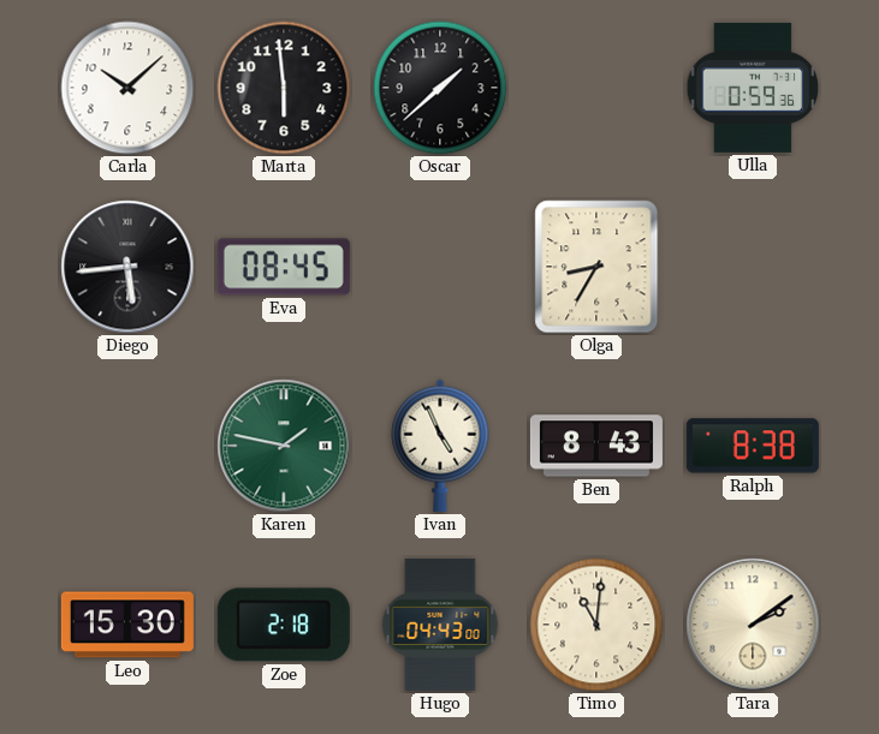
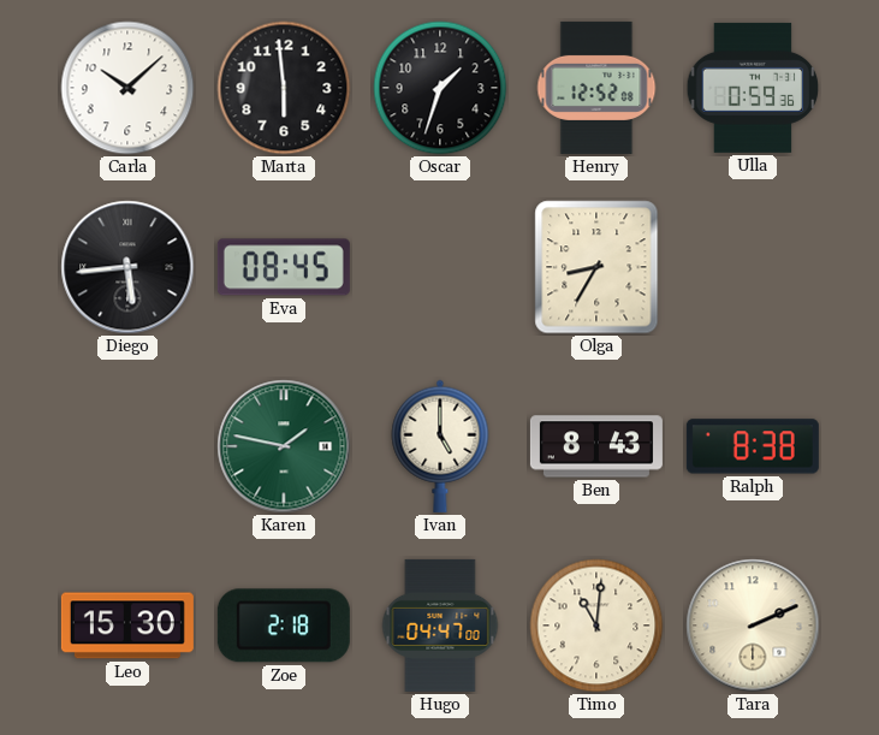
Oscar: 1:38 -> 1:33 (440, 88)
Henry: none -> 12:52 (596, 88)
Ivan: 4:56 -> 5:00 (440, 446)
Hugo: 04:43 -> 04:47 (440, 626)
Tara: 2:09 -> 2:11 (753, 626)
